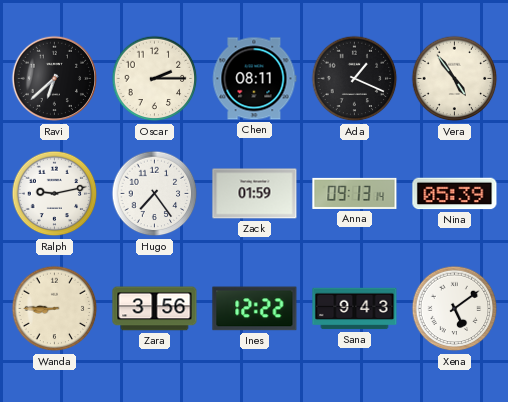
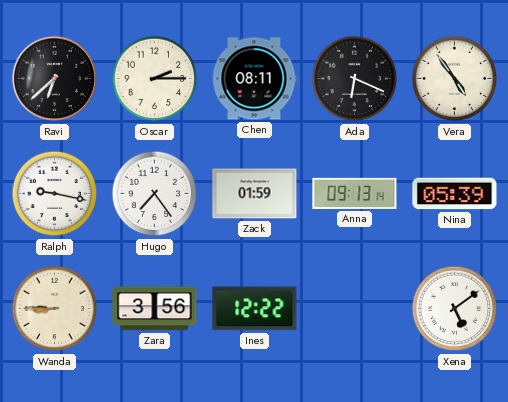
Ada: 1:19 -> 6:19 (355, 79)
Ralph: 9:13 -> 9:17 (55, 194)
Sana: 9:43 -> none (355, 309)
